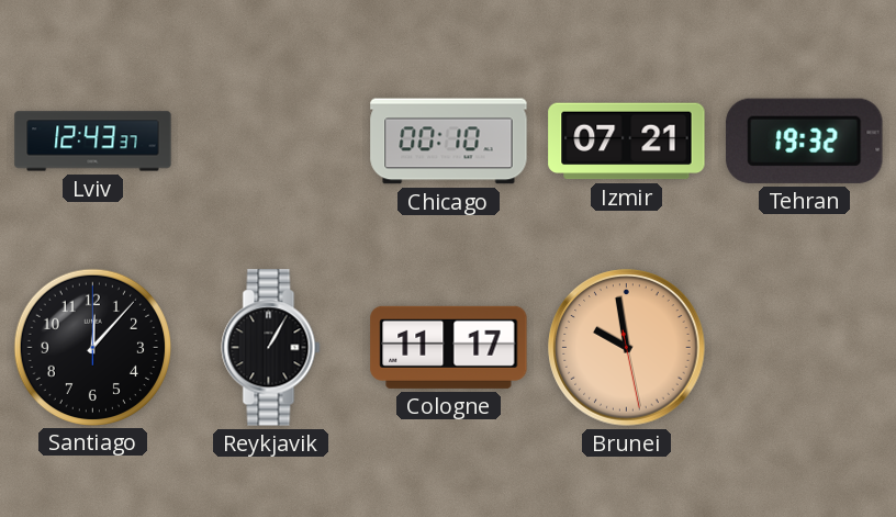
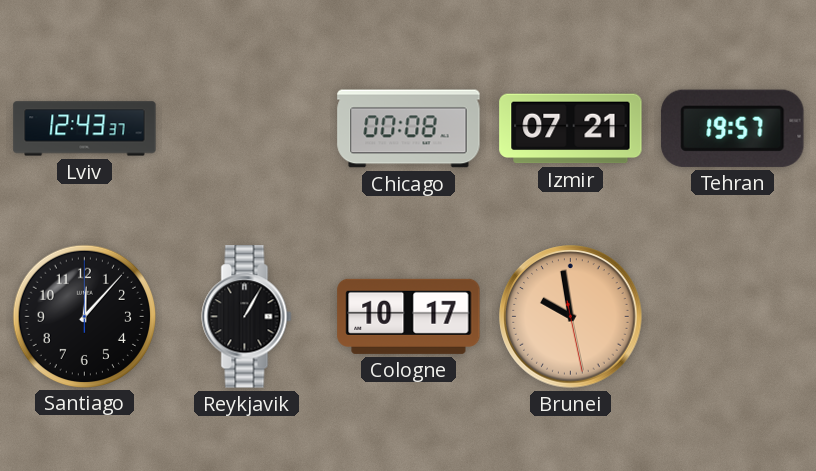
Chicago: 00:10 -> 00:08 (409, 129)
Tehran: 19:32 -> 19:57 (733, 128)
Cologne: 11:17 -> 10:17 (409, 316)
